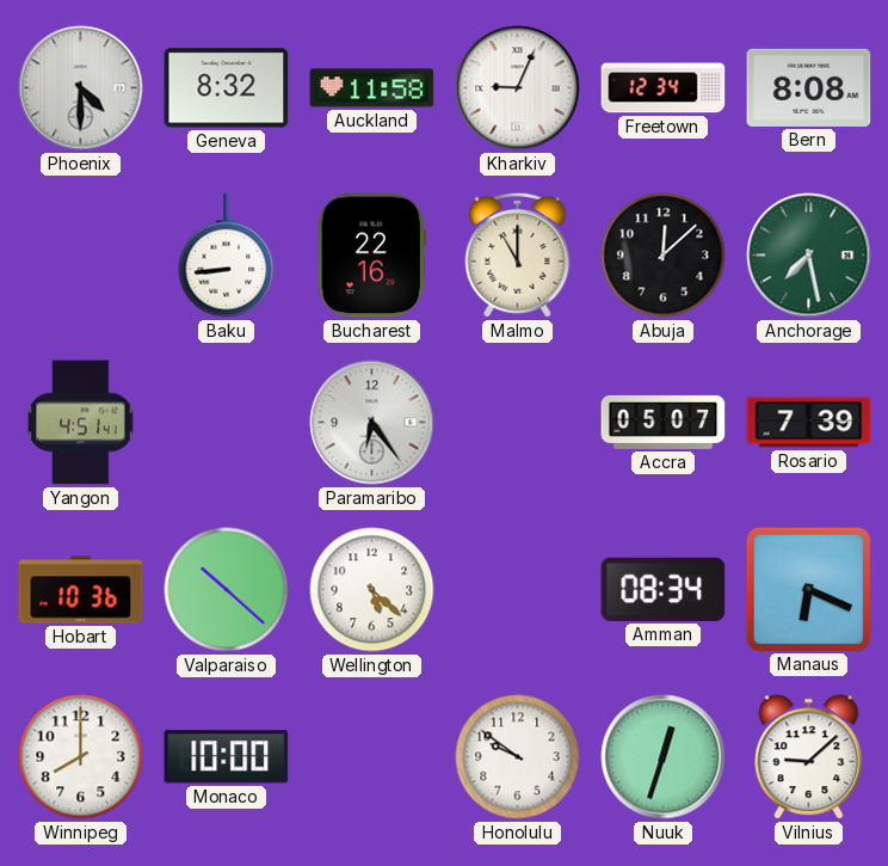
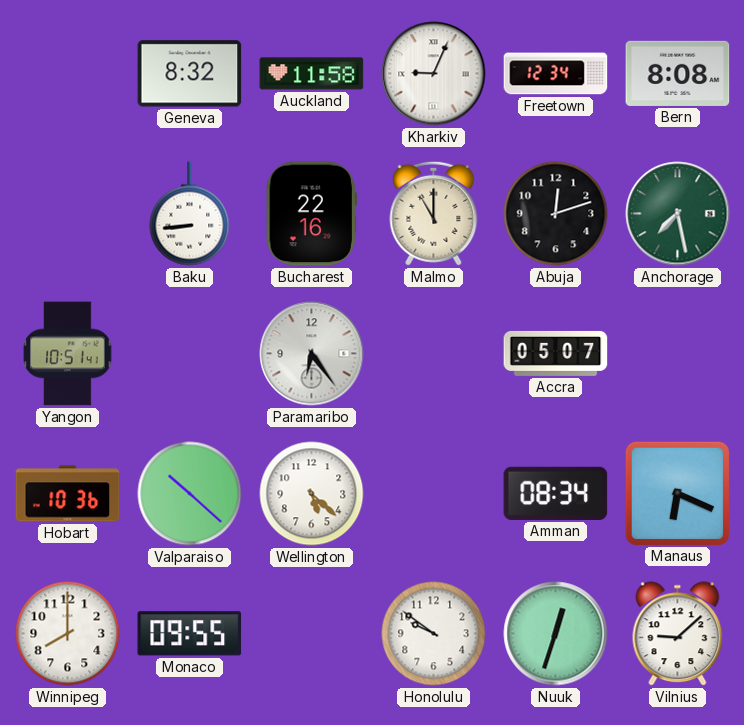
Phoenix: 4:30 -> none (81, 88)
Abuja: 12:08 -> 12:12 (556, 214)
Yangon: 4:51 -> 10:51 (68, 354)
Rosario: 7:39 -> none (809, 423)
Monaco: 10:00 -> 09:55 (190, 634)
